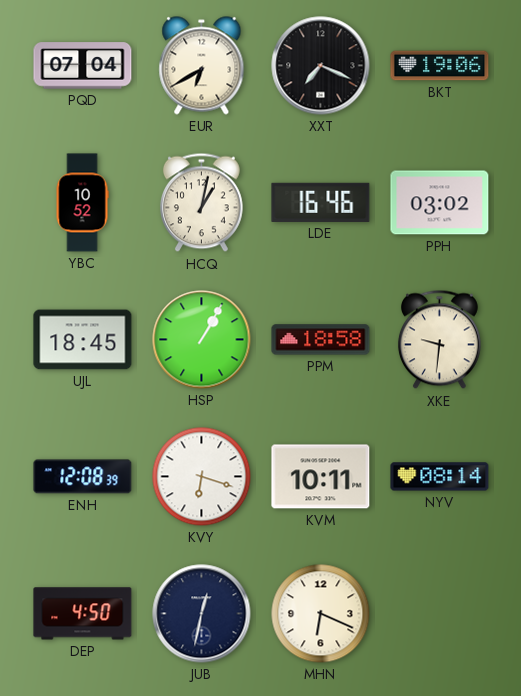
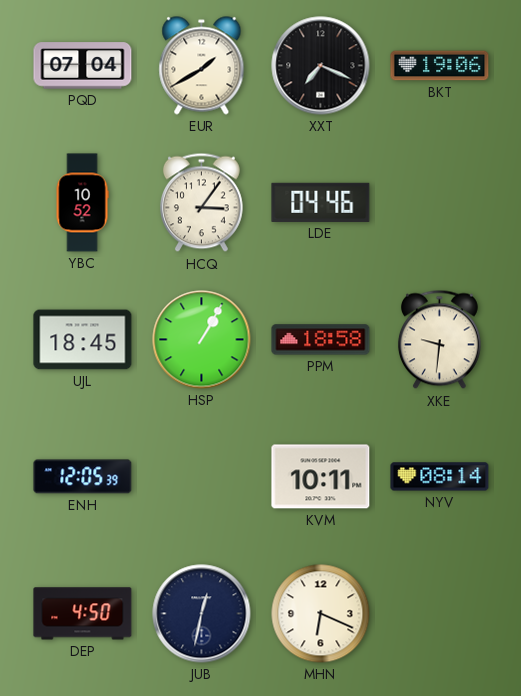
EUR: 6:40 -> 1:40 (202, 66)
HCQ: 1:02 -> 3:06 (201, 203)
LDE: 16:46 -> 04:46 (321, 202)
PPH: 03:02 -> none (440, 203)
ENH: 12:08 -> 12:05 (83, 477)
KVY: 6:18 -> none (202, 477)
